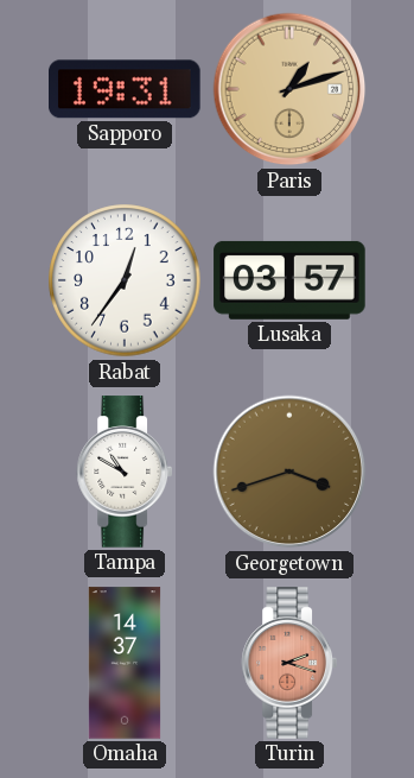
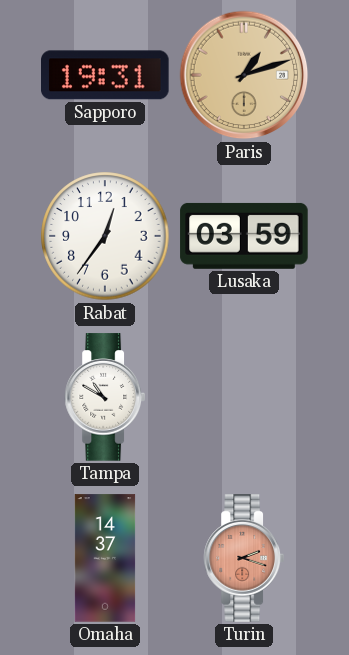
Lusaka: 03:57 -> 03:59 (244, 236)
Georgetown: 3:42 -> none (289, 472)
